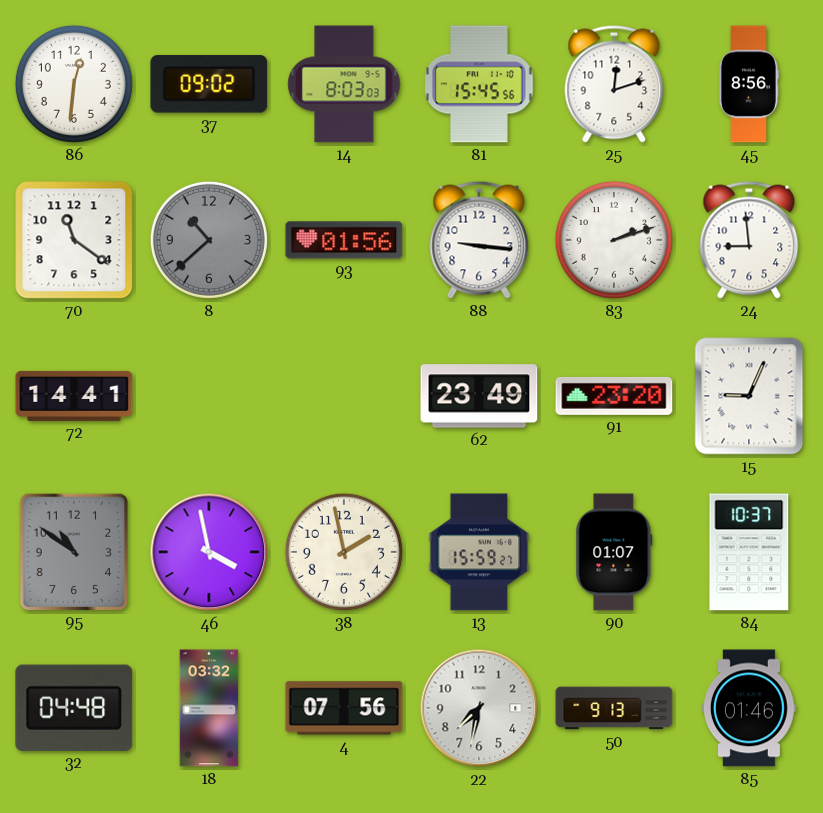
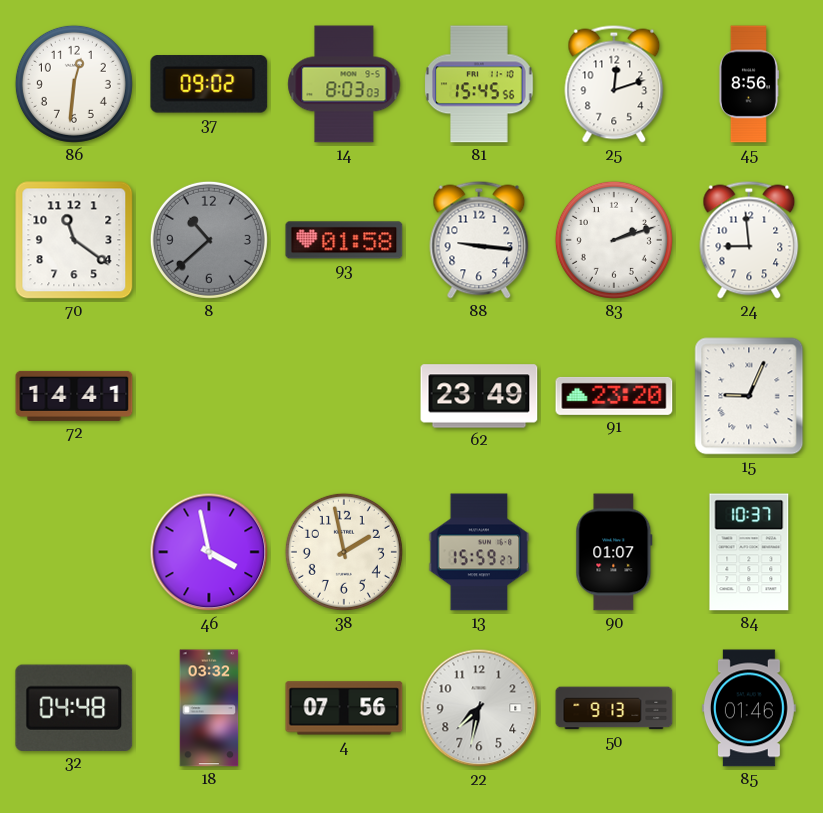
93: 01:56 -> 01:58 (344, 240)
95: 10:51 -> none (73, 551)
